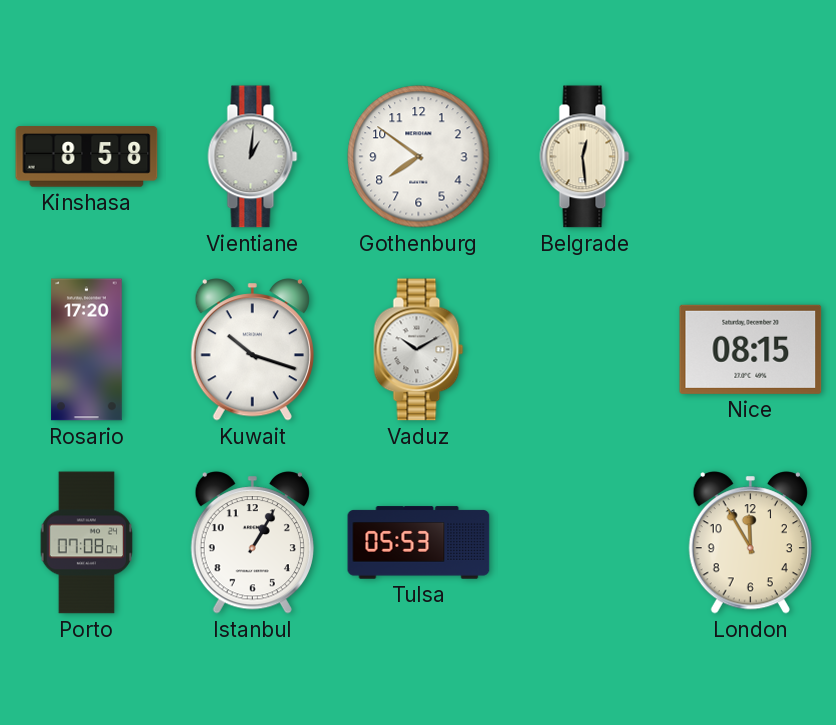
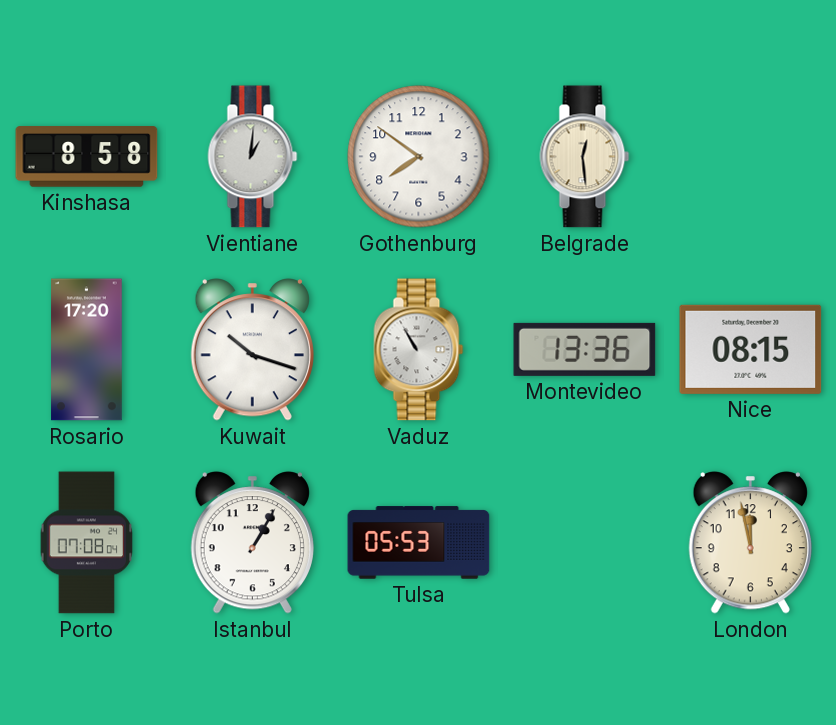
Vaduz: 10:10 -> 10:55 (419, 350)
Montevideo: none -> 13:36 (585, 349)
London: 11:55 -> 11:58 (750, 543)
